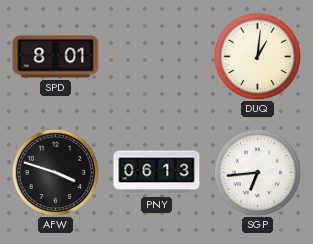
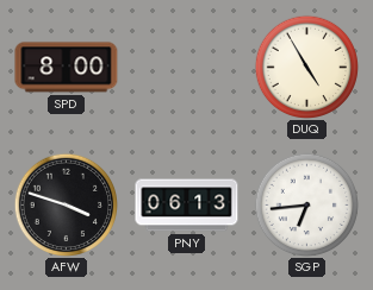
SPD: 8:01 -> 8:00 (67, 68)
DUQ: 1:01 -> 4:55 (306, 67)
